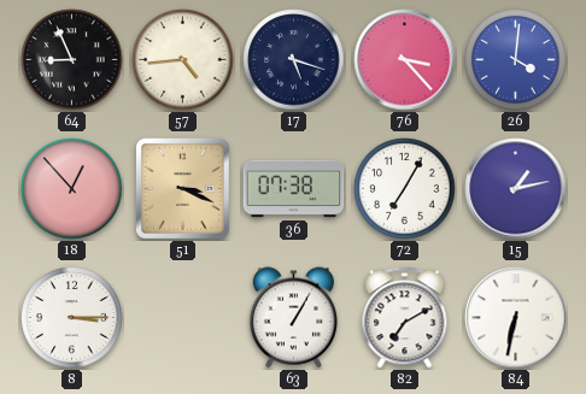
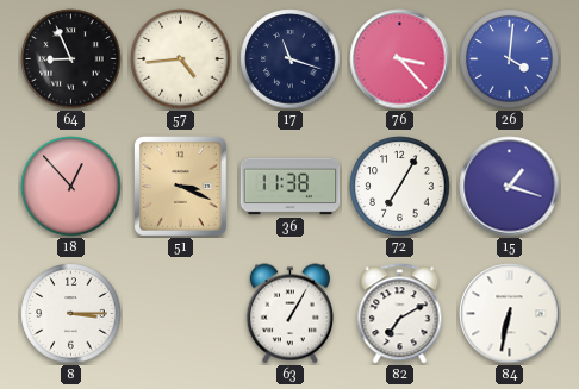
17: 5:18 -> 11:18 (291, 59)
36: 07:38 -> 11:38 (291, 187)
15: 1:13 -> 1:18 (510, 187)
